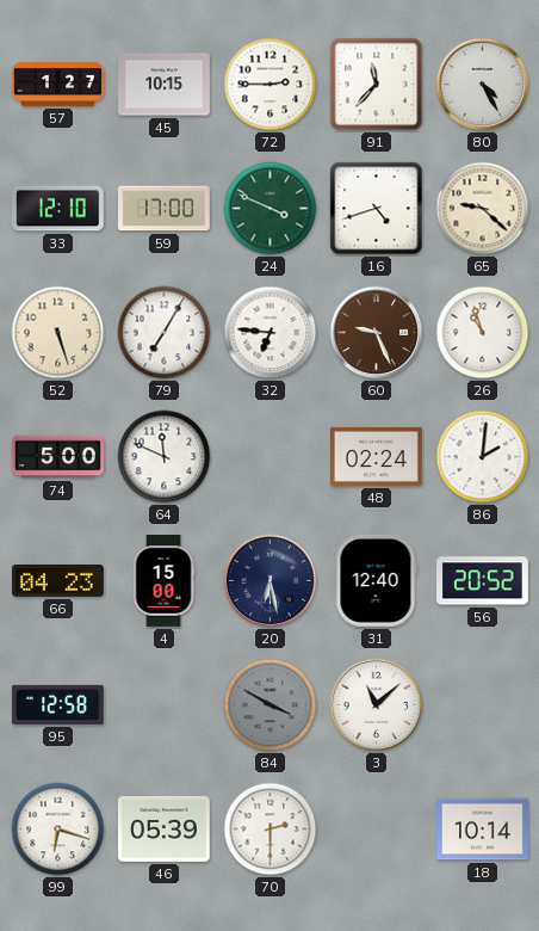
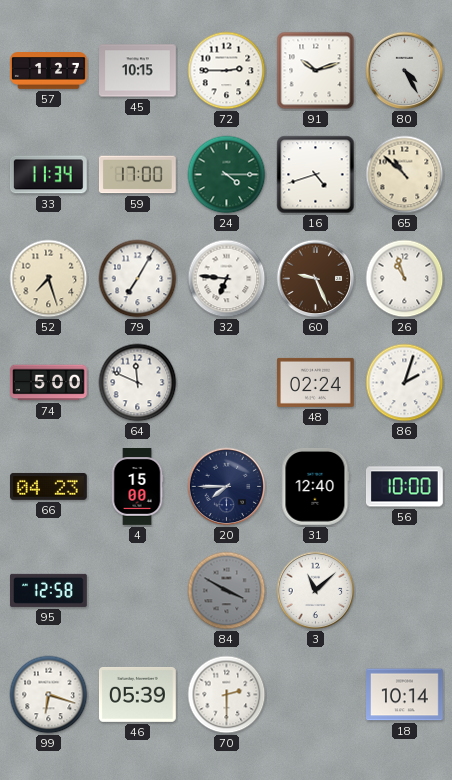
91: 11:37 -> 10:12 (316, 71)
33: 12:10 -> 11:34 (48, 175)
24: 3:49 -> 4:15 (227, 175)
65: 9:22 -> 10:52 (405, 175)
52: 5:27 -> 7:27 (49, 279)
86: 2:01 -> 2:03 (405, 383)
20: 6:28 -> 7:45 (227, 487)
56: 20:52 -> 10:00 (405, 487)
